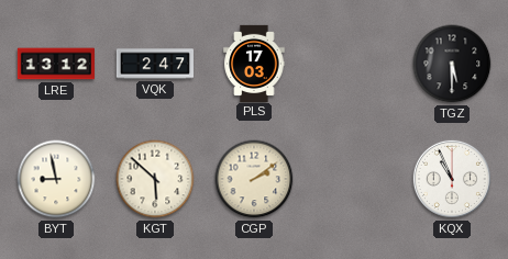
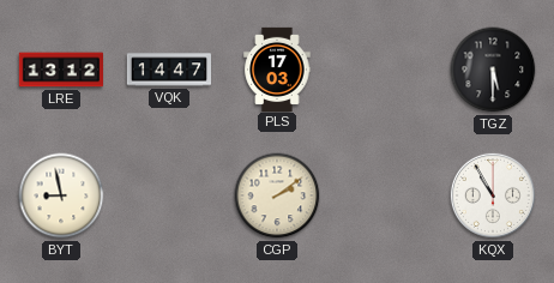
VQK: 2:47 -> 14:47 (168, 70)
KGT: 5:52 -> none (155, 179)
KQX: 10:56 -> 10:55 (493, 195)
